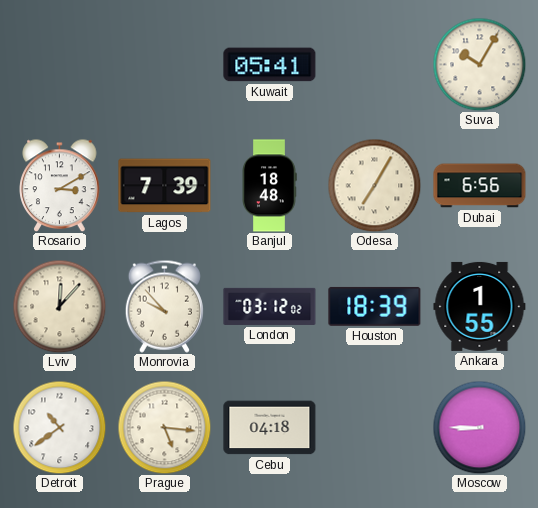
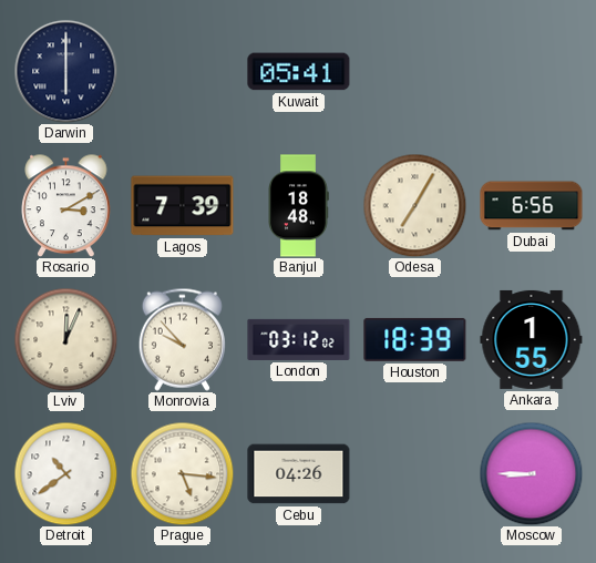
Darwin: none -> 6:00 (65, 71)
Suva: 10:05 -> none (479, 64)
Lviv: 12:07 -> 12:04 (65, 339)
Cebu: 04:18 -> 04:26 (299, 474)
